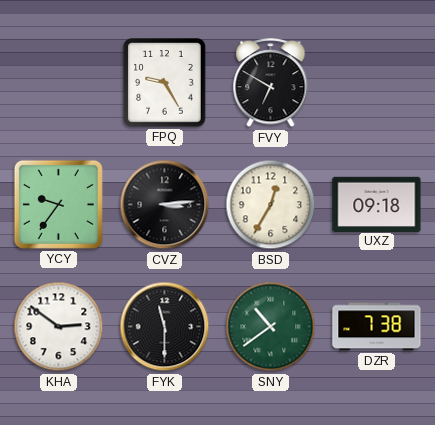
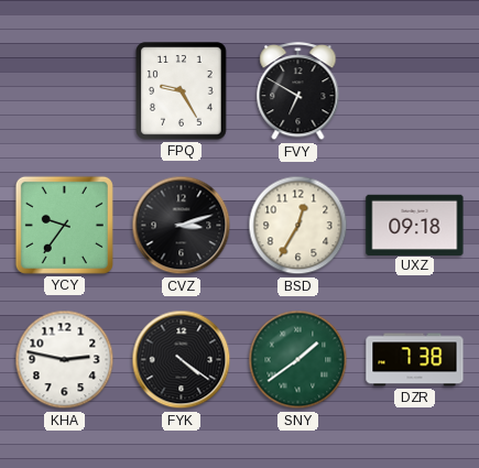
CVZ: 3:14 -> 3:12 (182, 226)
KHA: 2:51 -> 2:47 (65, 360)
FYK: 11:30 -> 4:21 (182, 360)
SNY: 10:39 -> 1:39 (298, 360)
